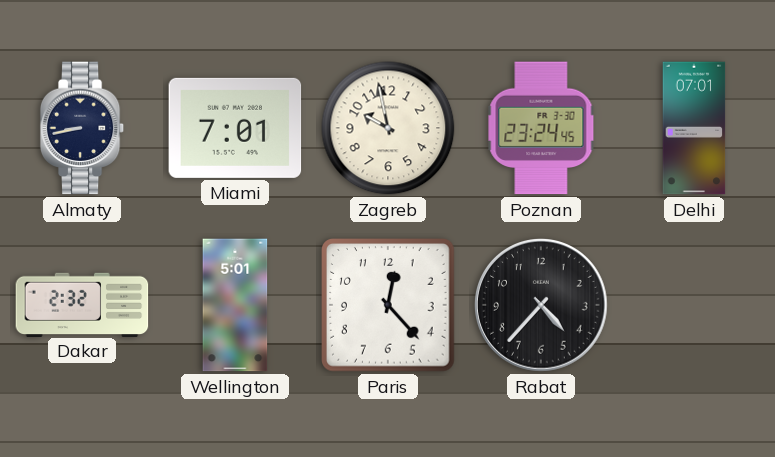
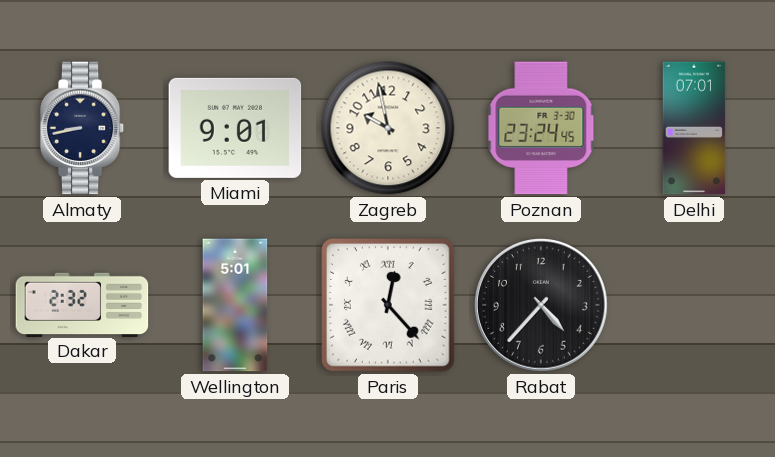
Miami: 7:01 -> 9:01 (235, 128)
Paris numerals: Arabic -> Roman (389, 306)
